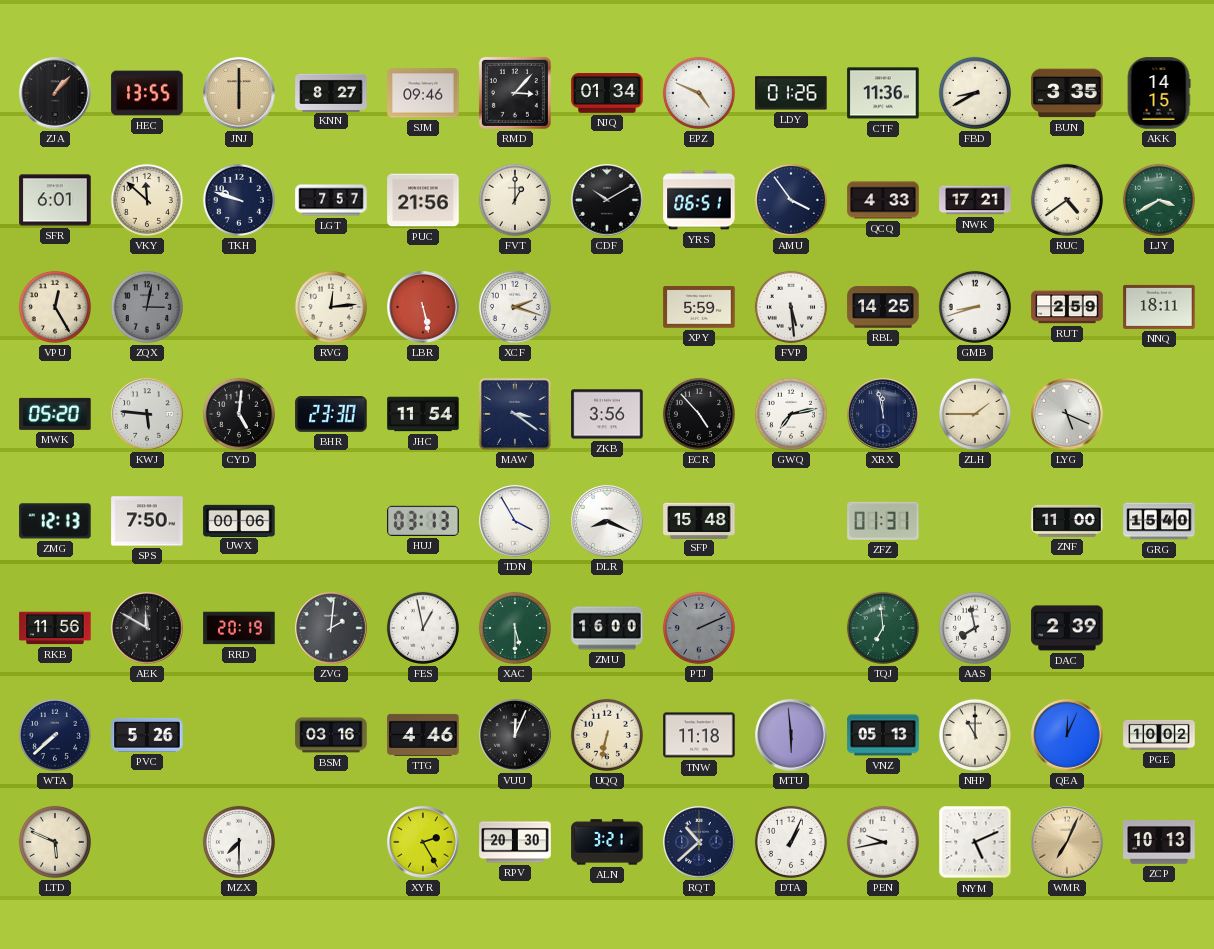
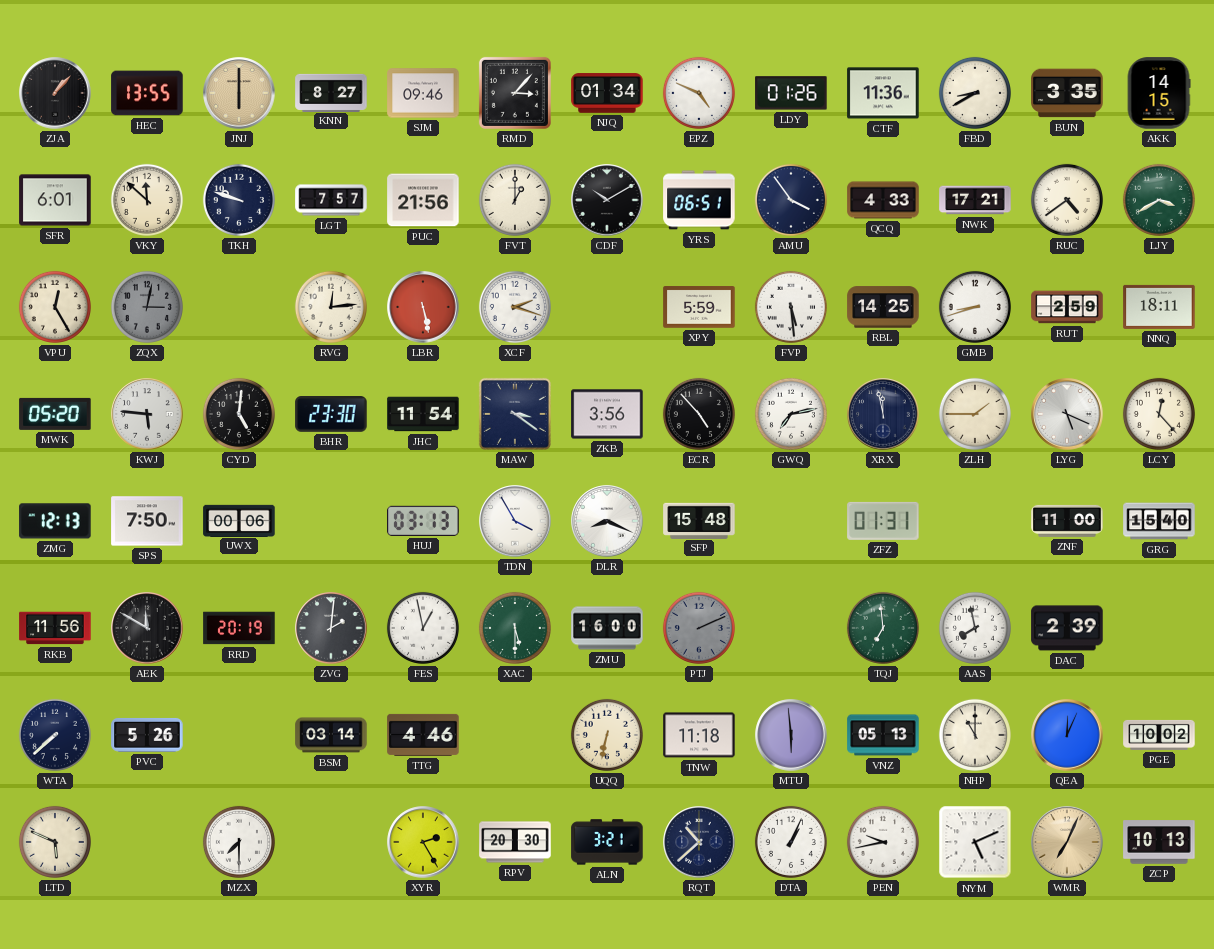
LCY: none -> 12:23 (1159, 414)
BSM: 03:16 -> 03:14 (331, 735)
VUU: 12:04 -> none (515, 735)
